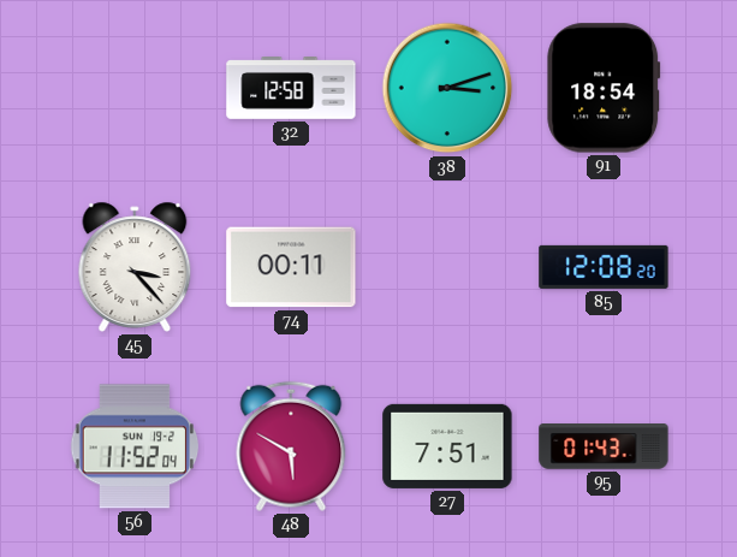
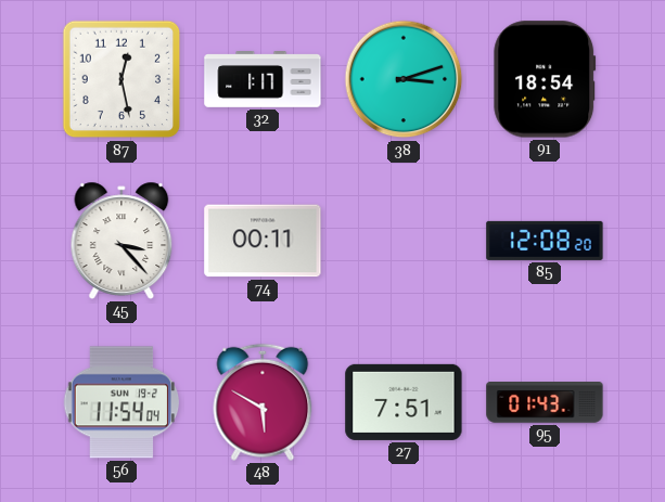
87: none -> 12:28 (122, 79)
32: 12:58 -> 1:17 (263, 80)
56: 11:52 -> 11:54 (122, 402)
